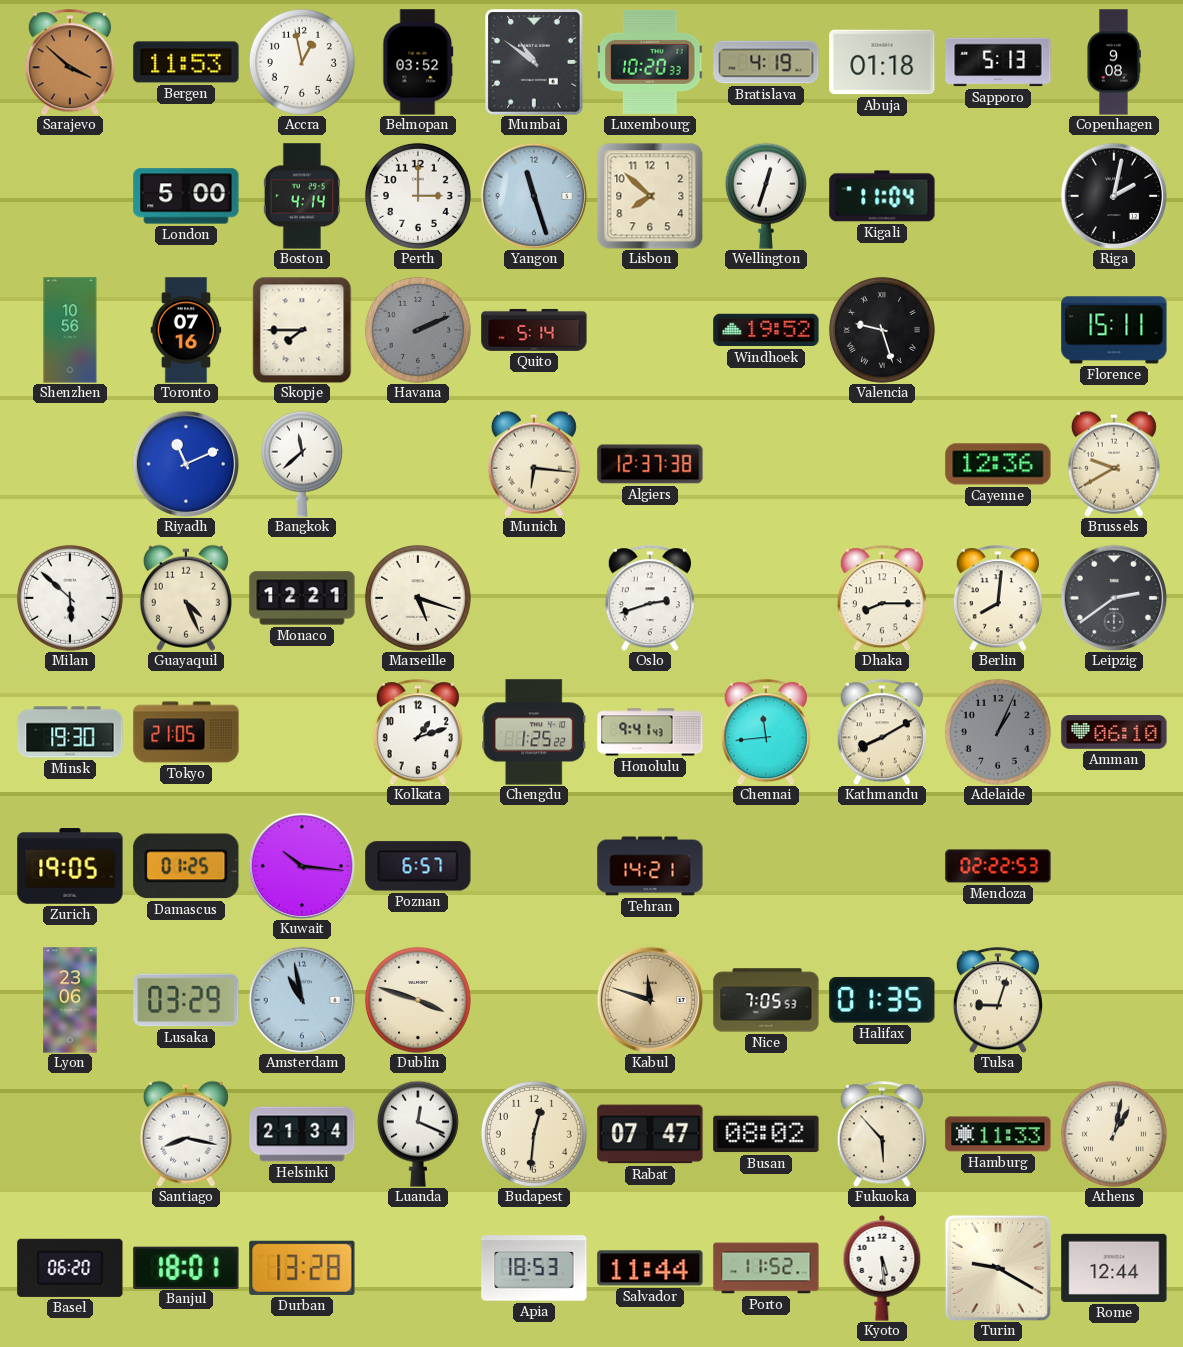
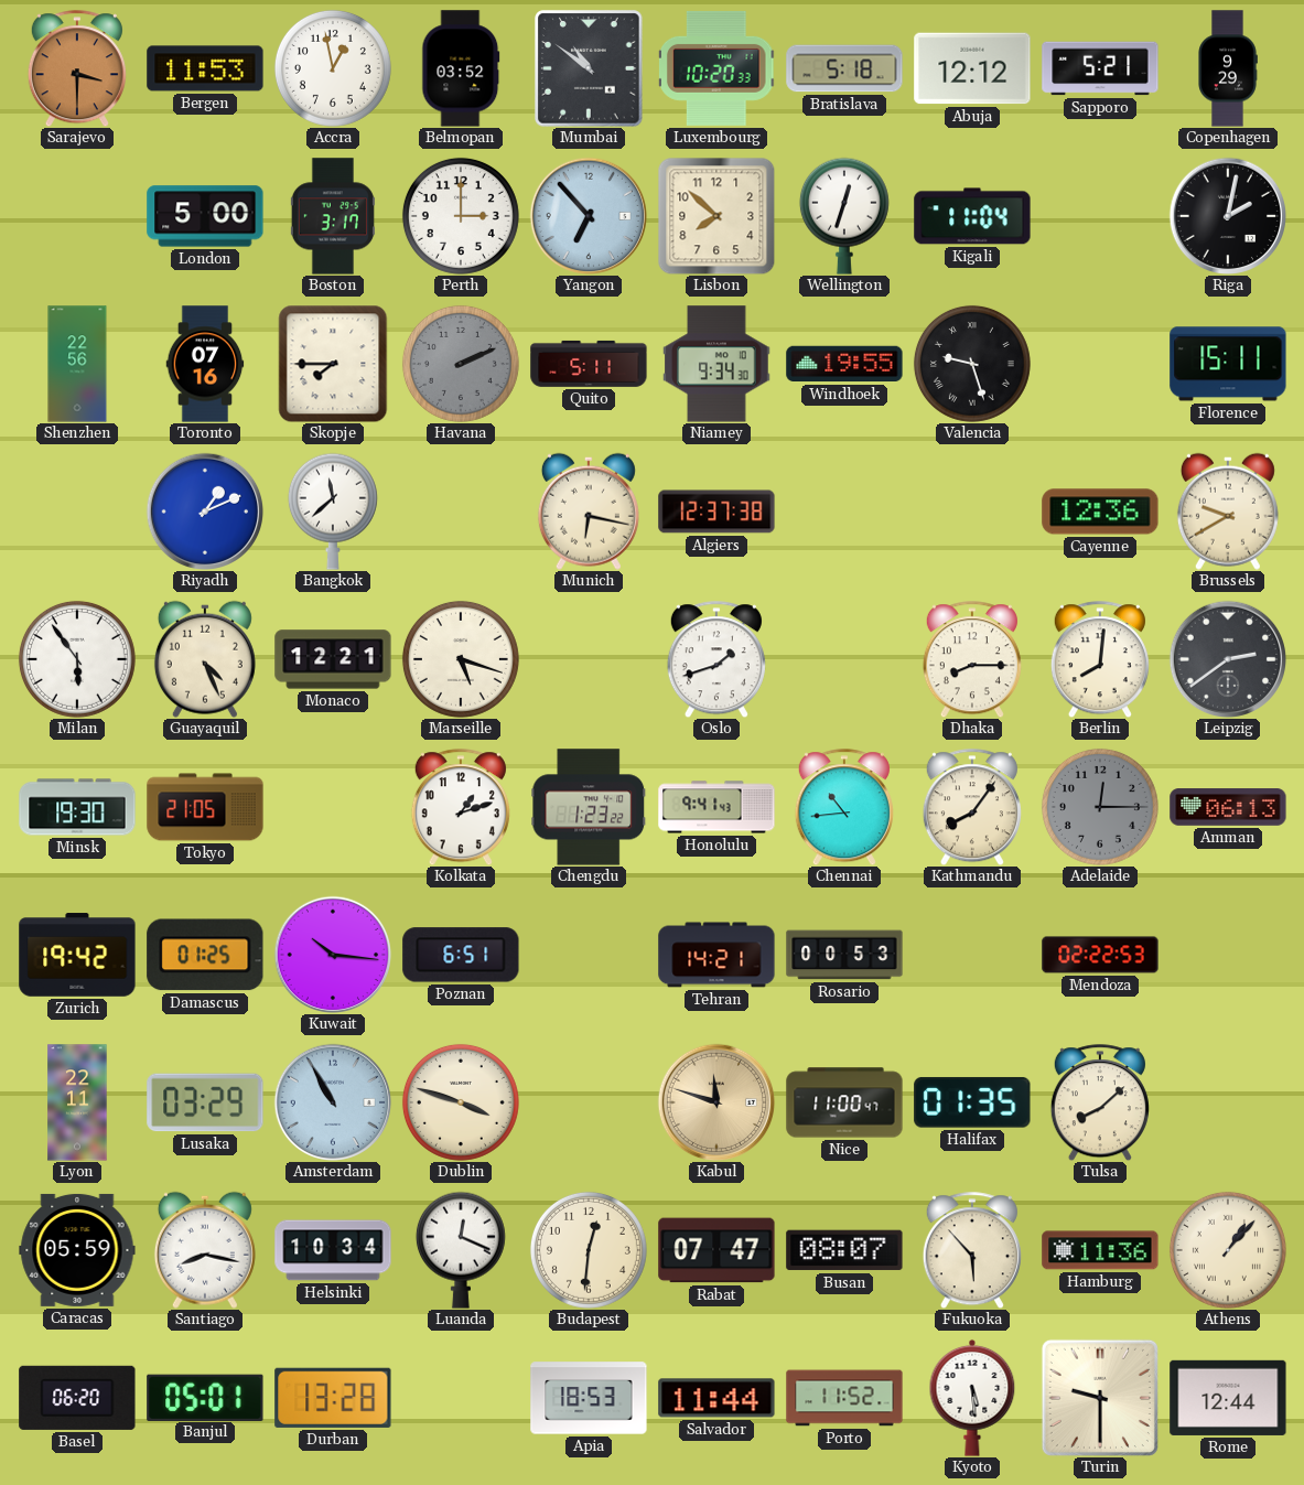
Sarajevo: 3:52 -> 3:30 (77, 68)
Bratislava: 4:19 -> 5:18 (844, 68)
Abuja: 01:18 -> 12:12 (972, 68)
Sapporo: 5:13 -> 5:21 (1100, 68)
Copenhagen: 9:08 -> 9:29 (1228, 68)
Boston: 4:14 -> 3:17 (333, 216)
Yangon: 11:27 -> 6:53 (589, 216)
Shenzhen: 10:56 -> 22:56 (77, 364)
Quito: 5:14 -> 5:11 (589, 364)
Niamey: none -> 9:34 (716, 364)
Windhoek: 19:52 -> 19:55 (844, 364)
Riyadh: 11:11 -> 1:11 (205, 512)
Munich: 6:16 -> 6:17 (589, 512)
Milan: 5:52 -> 5:54 (77, 659)
Oslo: 2:42 -> 1:42 (716, 659)
Chengdu: 1:25 -> 1:23 (589, 807)
Chennai: 11:44 -> 10:44 (844, 807)
Kathmandu: 8:10 -> 8:06 (972, 807)
Adelaide: 1:04 -> 12:15 (1100, 807)
Amman: 06:10 -> 06:13 (1228, 807)
Zurich: 19:05 -> 19:42 (77, 955)
Poznan: 6:57 -> 6:51 (461, 955)
Rosario: none -> 00:53 (844, 955)
Lyon: 23:06 -> 22:11 (77, 1102)
Amsterdam: 10:58 -> 10:55 (333, 1102)
Nice: 7:05 -> 11:00 (844, 1102)
Tulsa: 9:03 -> 8:08 (1100, 1102)
Caracas: none -> 05:59 (77, 1250)
Helsinki: 21:34 -> 10:34 (333, 1250)
Busan: 08:02 -> 08:07 (844, 1250)
Hamburg: 11:33 -> 11:36 (1100, 1250)
Athens: 1:02 -> 1:07 (1228, 1250)
Banjul: 18:01 -> 05:01 (205, 1397)
Turin: 9:20 -> 9:30 (1100, 1398)
